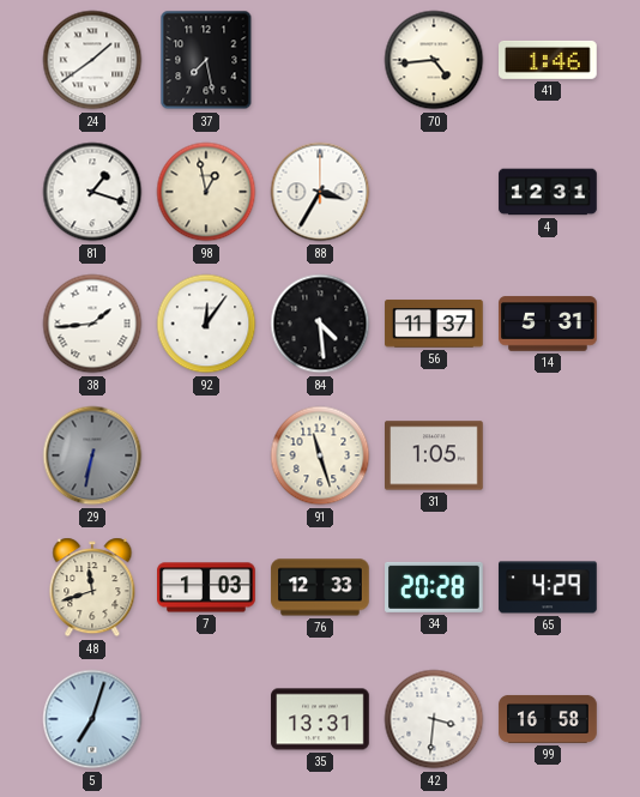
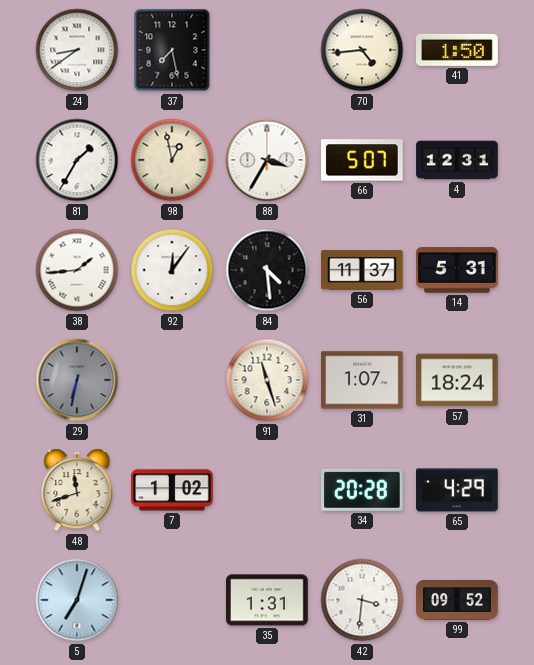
24: 1:39 -> 8:39 (77, 50)
41: 1:46 -> 1:50 (458, 50)
81: 1:18 -> 1:35 (77, 160)
66: none -> 5:07 (363, 160)
31: 1:05 -> 1:07 (362, 380)
57: none -> 18:24 (457, 380)
7: 1:03 -> 1:02 (172, 490)
76: 12:33 -> none (320, 587)
35: 13:31 -> 1:31 (267, 600)
99: 16:58 -> 09:52 (457, 600)
